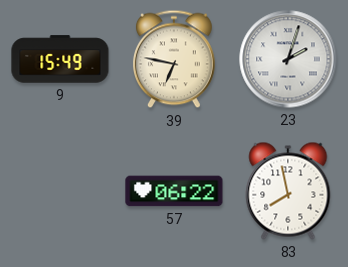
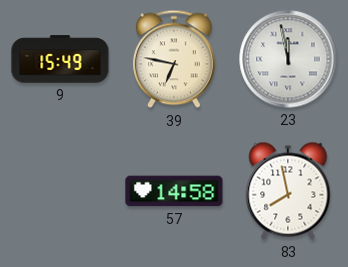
23: 2:03 -> 11:58 (288, 59)
57: 06:22 -> 14:58 (174, 191)
